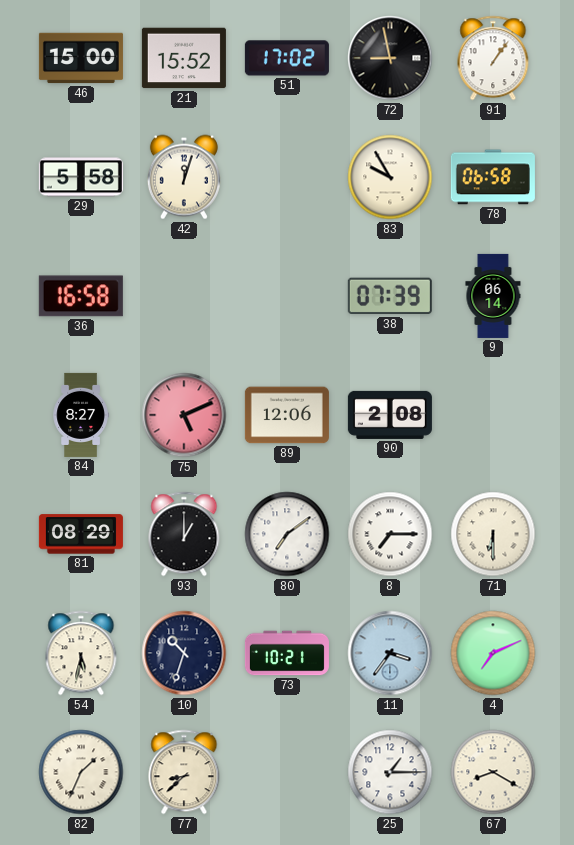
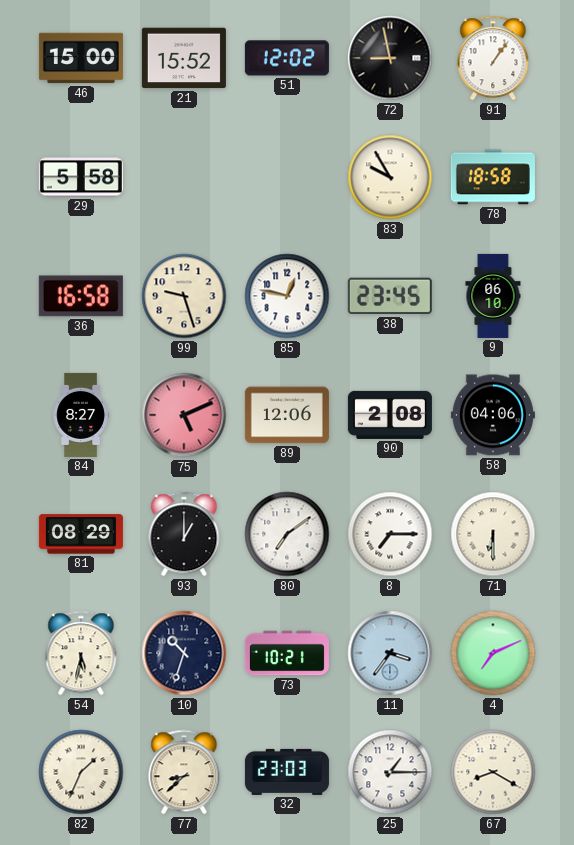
51: 17:02 -> 12:02 (287, 58)
42: 12:03 -> none (184, 177)
78: 06:58 -> 18:58 (493, 177)
99: none -> 9:27 (184, 296)
85: none -> 12:47 (287, 296)
38: 07:39 -> 23:45 (390, 296)
9: 06:14 -> 06:10 (493, 296)
58: none -> 04:06 (493, 415)
32: none -> 23:03 (287, 772)
